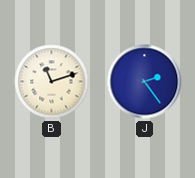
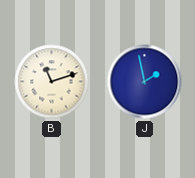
J: 2:24 -> 1:58 (145, 82)
